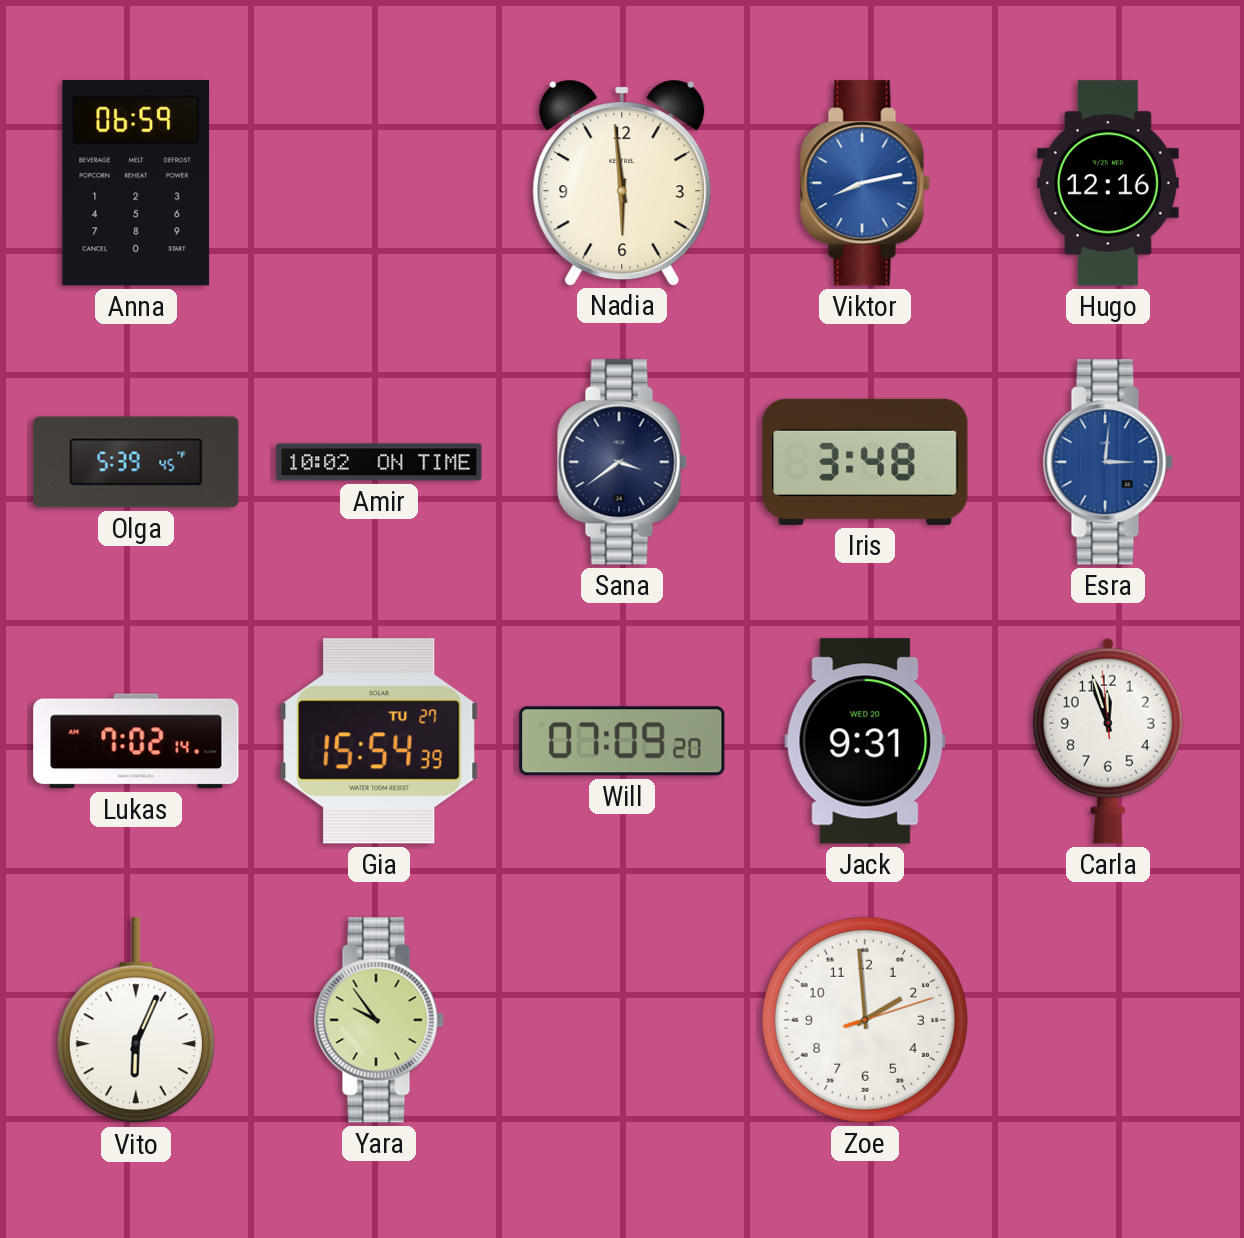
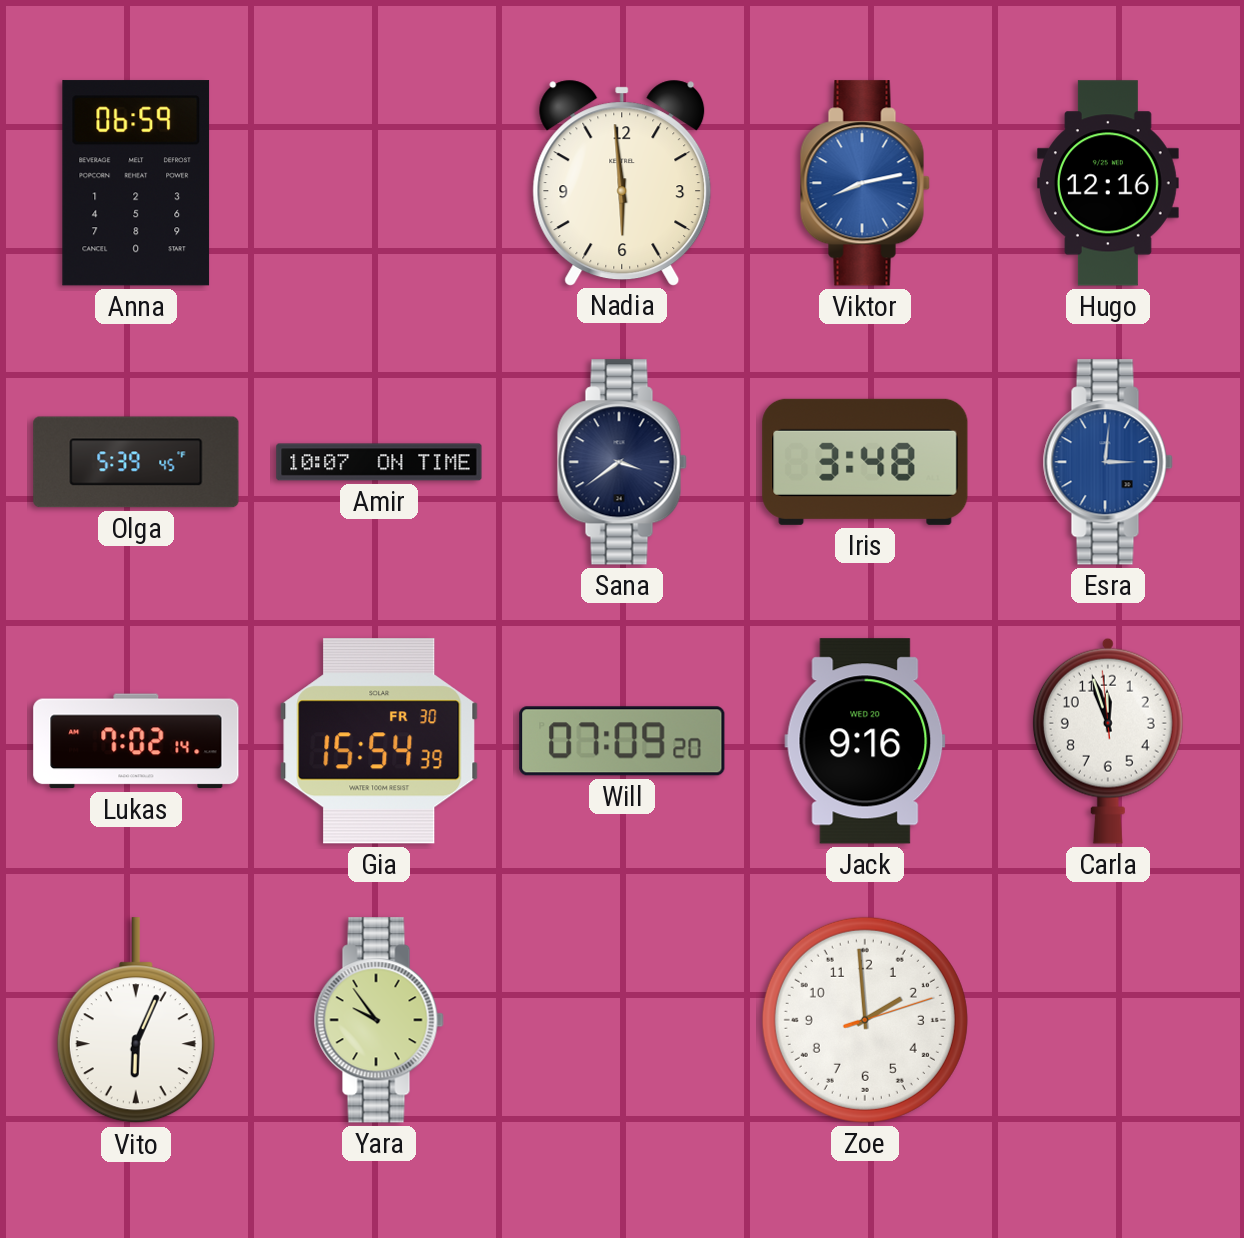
Amir: 10:02 -> 10:07 (379, 462)
Gia date: TU 27 -> FR 30 (379, 741)
Jack: 9:31 -> 9:16 (865, 741)
